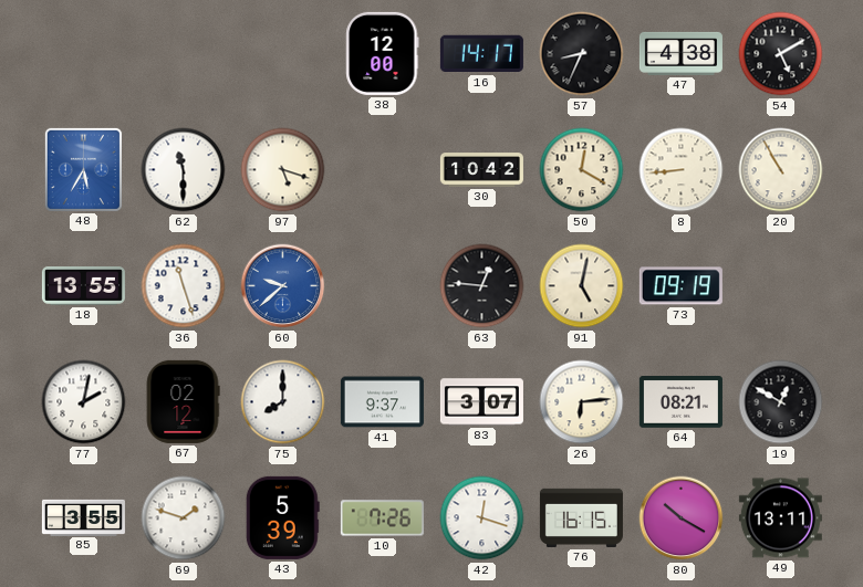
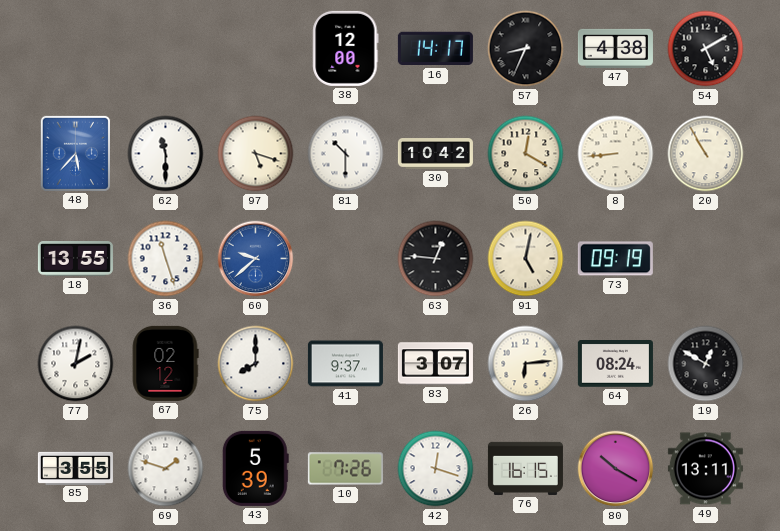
48: 5:35 -> 5:37 (75, 153)
81: none -> 10:30 (346, 154)
64: 08:21 -> 08:24 (615, 364)
